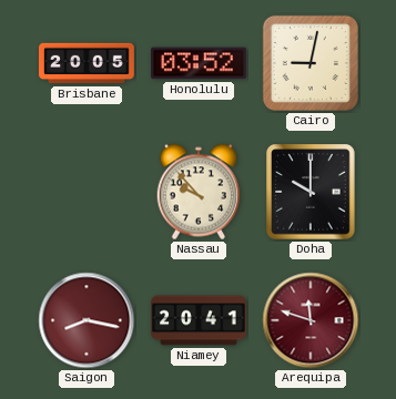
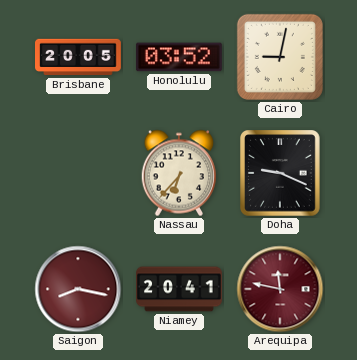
Nassau: 9:53 -> 6:37 (179, 173)
Doha: 10:00 -> 9:19 (281, 173)
Arequipa: 11:48 -> 11:47 (280, 289)
